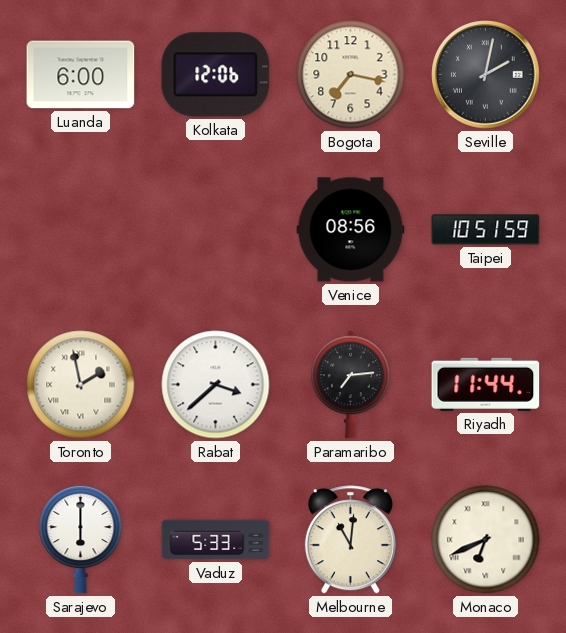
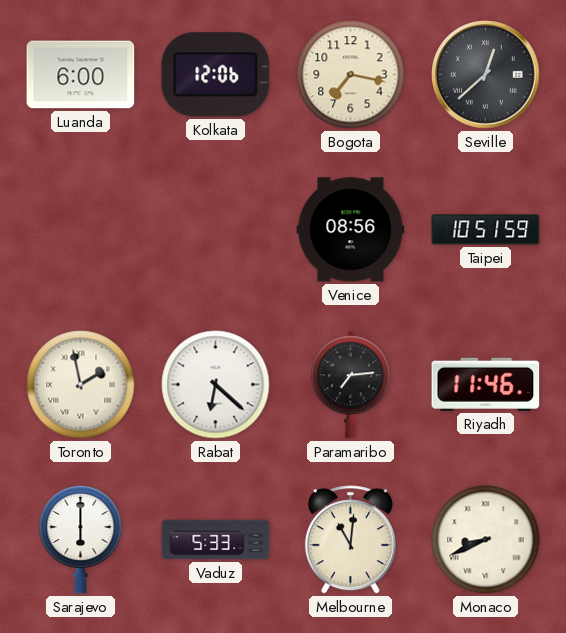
Seville: 2:02 -> 12:38 (486, 75)
Rabat: 3:38 -> 6:22 (216, 385)
Riyadh: 11:44 -> 11:46 (486, 384)
Monaco: 6:41 -> 8:41 (486, 540)
